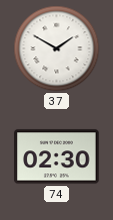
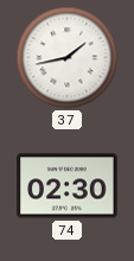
37: 1:50 -> 1:43 (68, 58)
